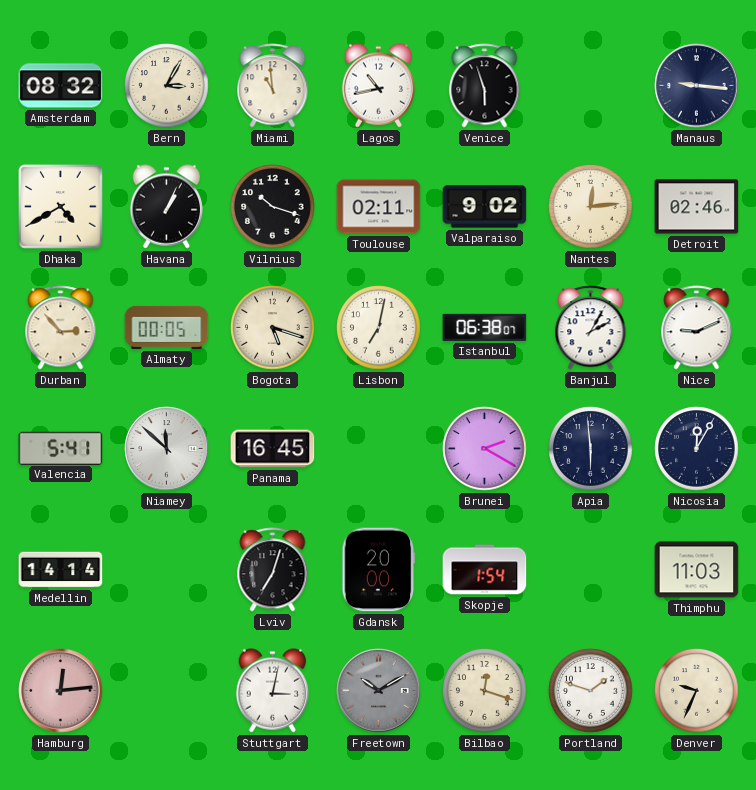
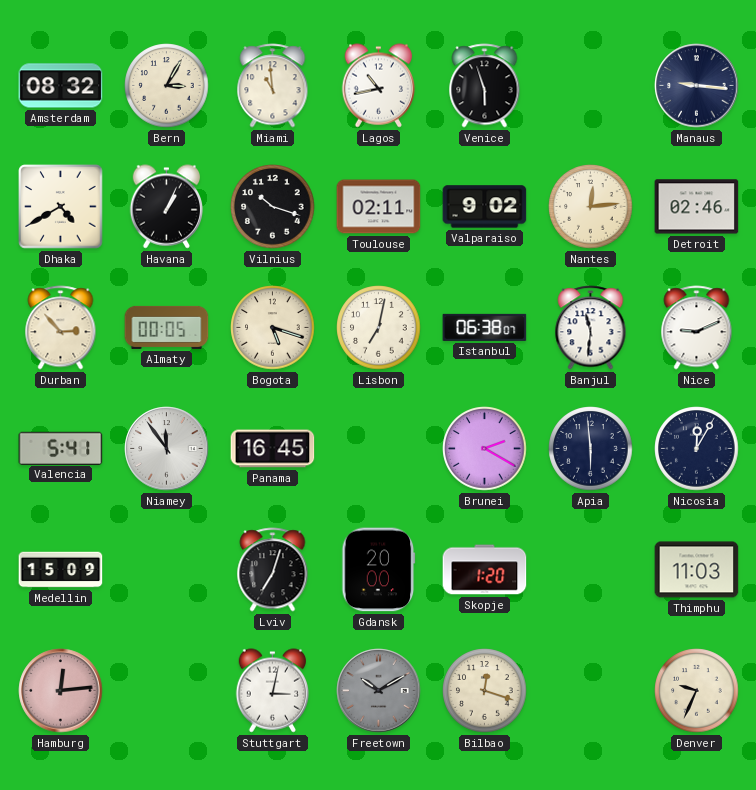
Banjul: 2:05 -> 11:31 (591, 328)
Niamey: 11:52 -> 11:54 (167, 449)
Medellin: 14:14 -> 15:09 (61, 570)
Skopje: 1:54 -> 1:20 (485, 570)
Portland: 1:48 -> none (591, 691)
